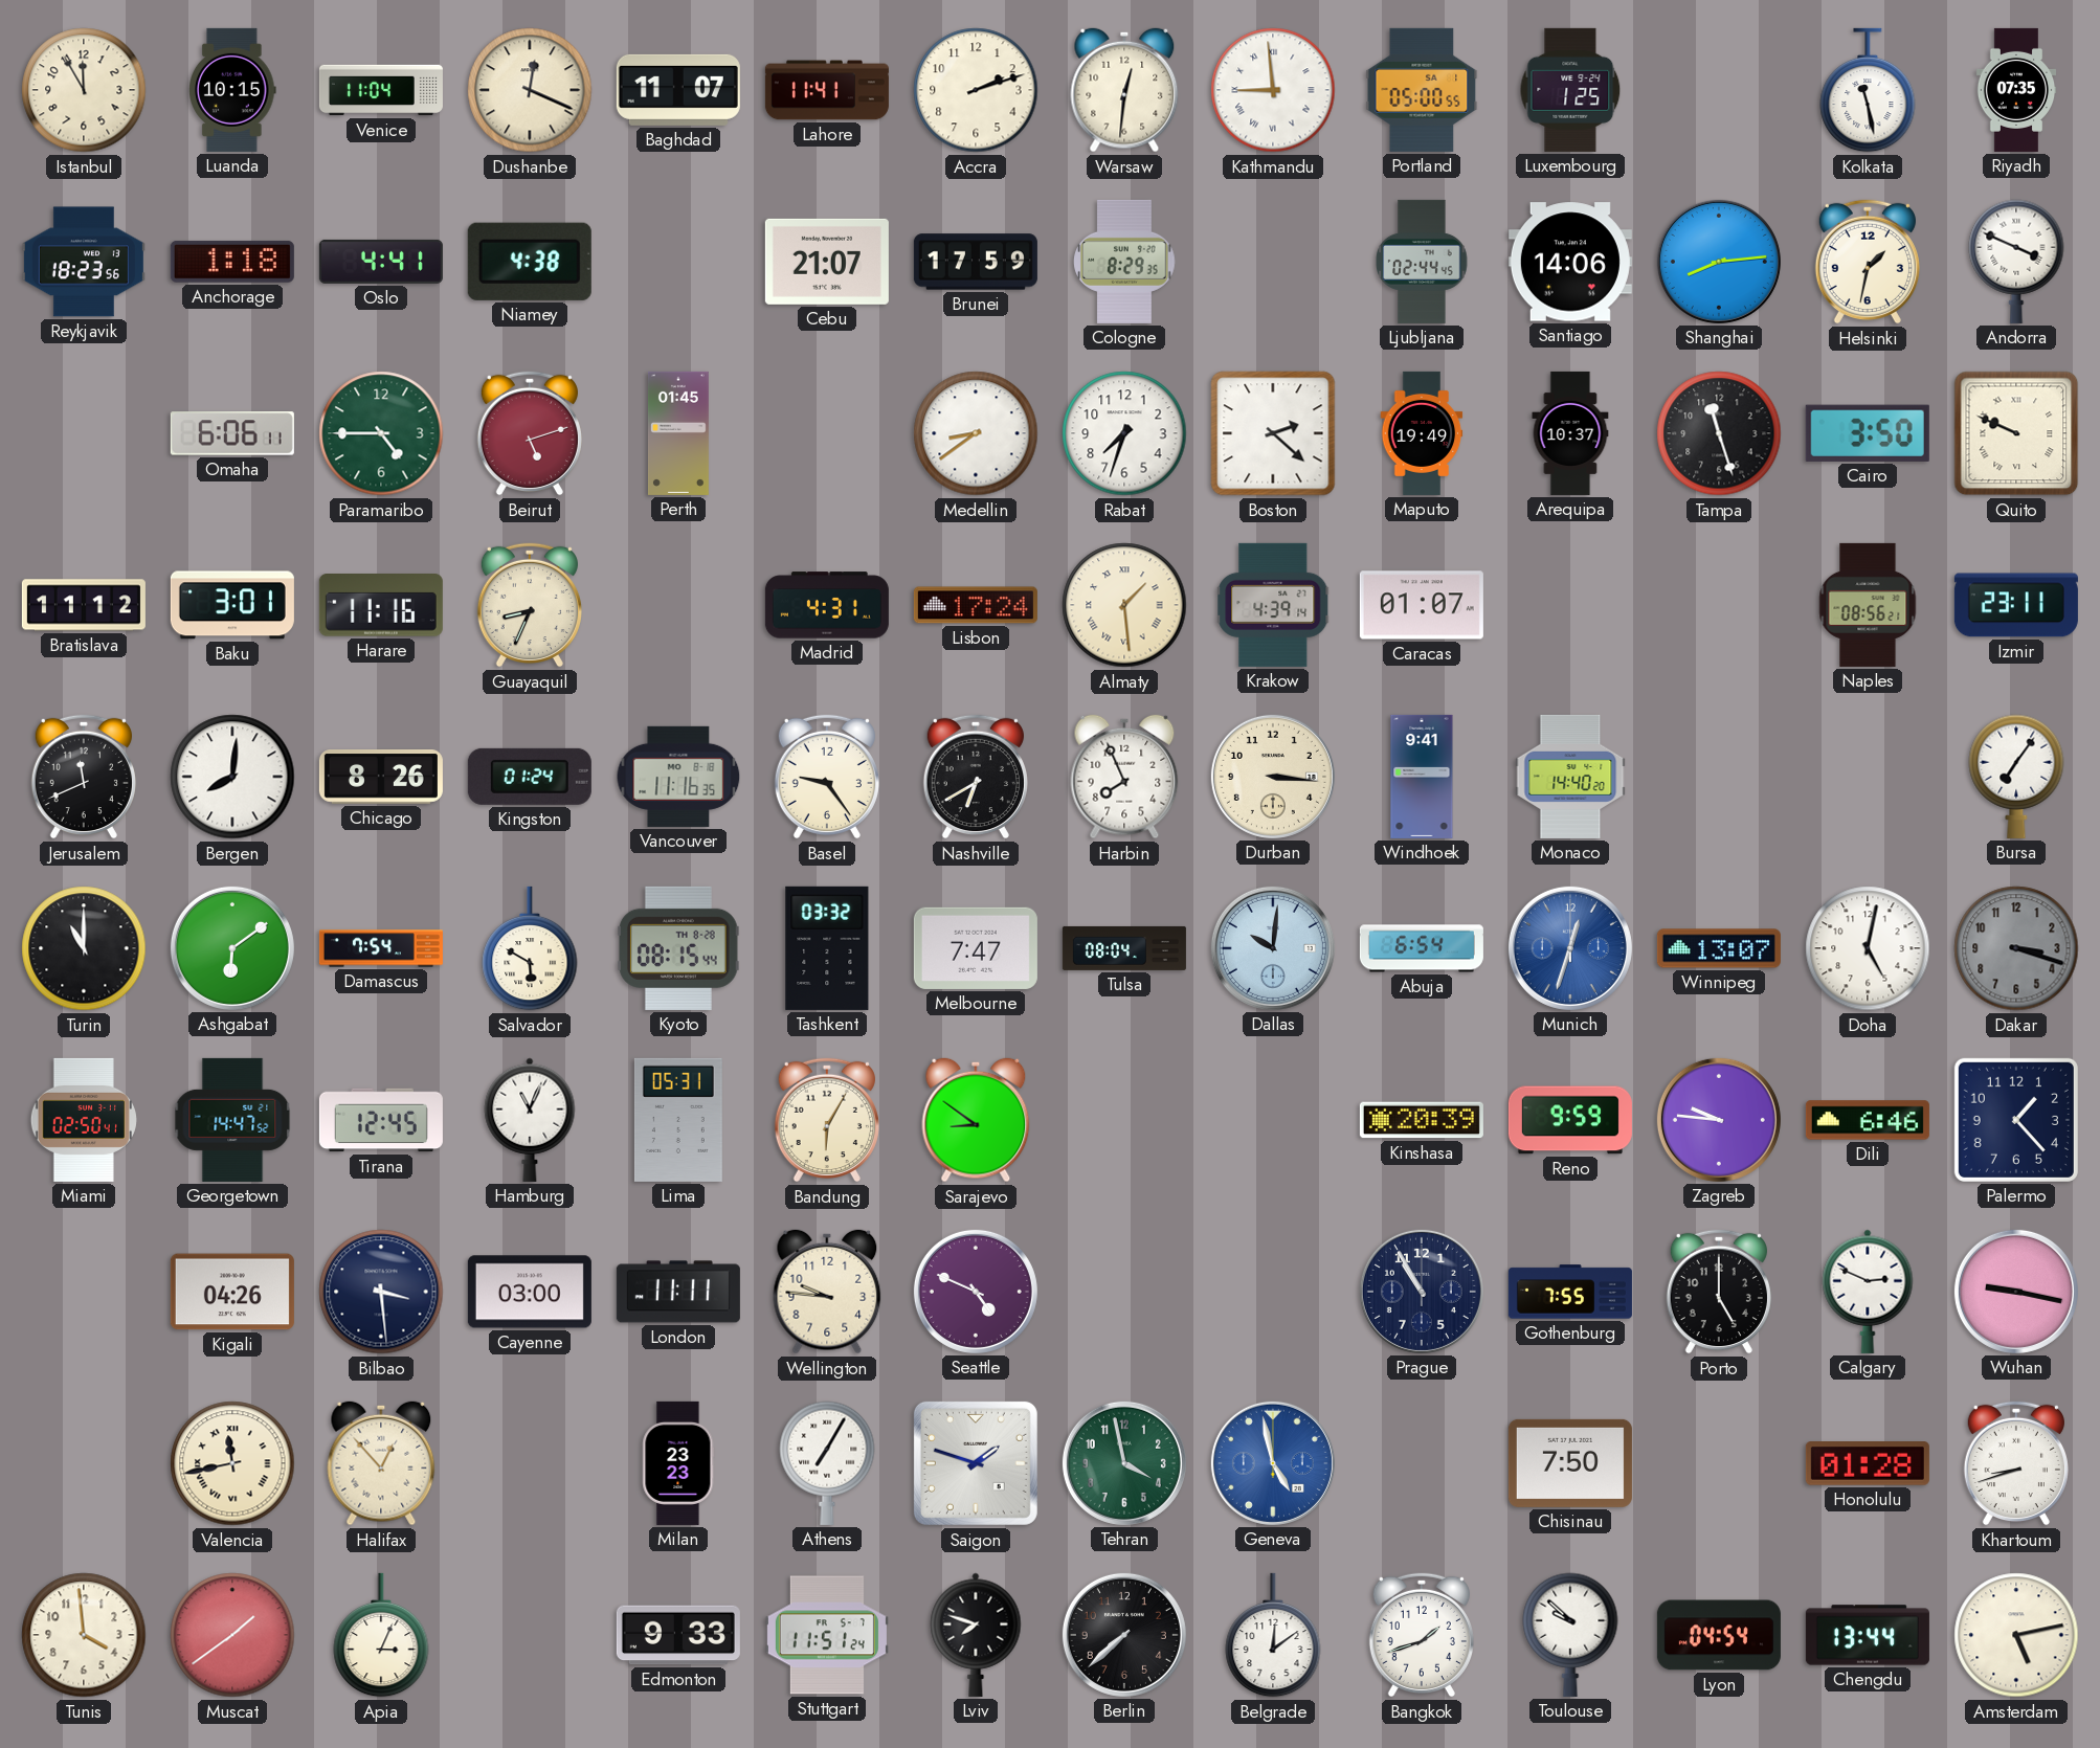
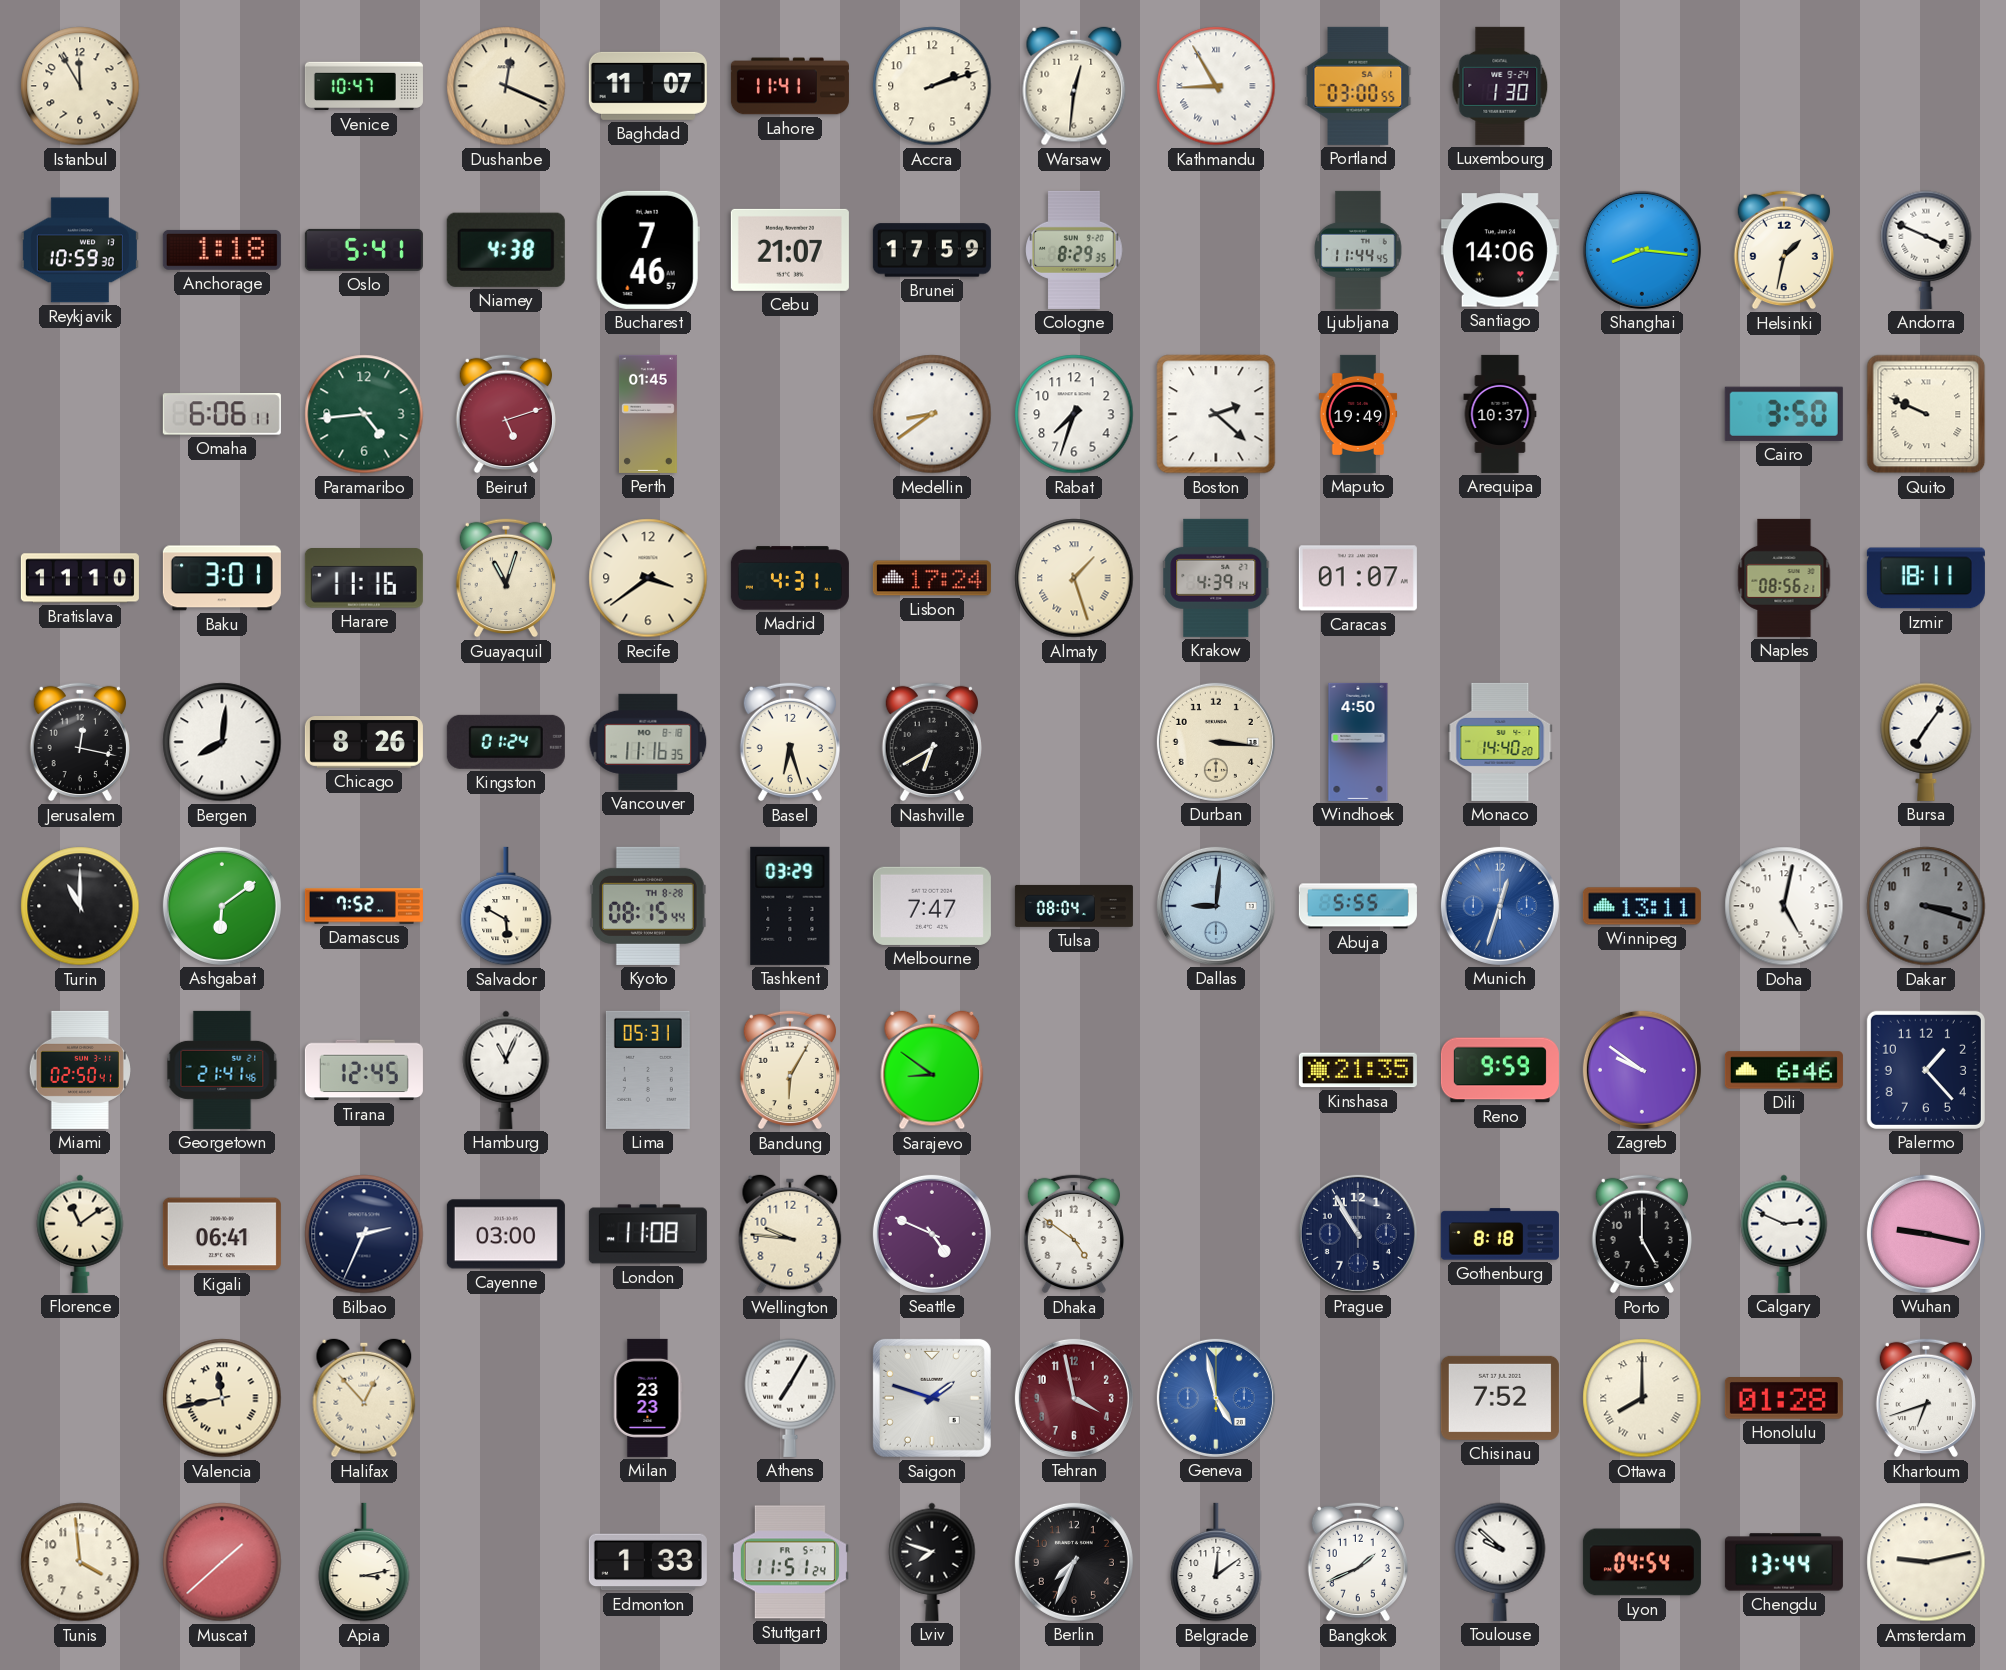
Luanda: 10:15 -> none (233, 90)
Venice: 11:04 -> 10:47 (364, 86)
Kathmandu: 8:59 -> 8:55 (1216, 86)
Portland: 05:00 -> 03:00 (1358, 86)
Luxembourg: 1:25 -> 1:30 (1500, 86)
Kolkata: 11:28 -> none (1868, 90)
Riyadh: 07:35 -> none (2016, 90)
Reykjavik: 18:23 -> 10:59 (80, 250)
Oslo: 4:41 -> 5:41 (364, 250)
Bucharest: none -> 7:46 (648, 250)
Ljubljana: 02:44 -> 11:44 (1358, 250)
Shanghai: 8:14 -> 8:16 (1642, 250)
Paramaribo: 4:45 -> 4:44 (364, 414)
Tampa: 11:27 -> none (1719, 433)
Bratislava: 11:12 -> 11:10 (80, 578)
Guayaquil: 8:34 -> 11:03 (506, 578)
Recife: none -> 3:39 (648, 578)
Almaty: 1:29 -> 1:27 (1074, 578)
Izmir: 23:11 -> 18:11 (1926, 578)
Jerusalem: 11:41 -> 12:17 (80, 742)
Basel: 9:24 -> 6:27 (790, 742)
Harbin: 7:56 -> none (1124, 777)
Windhoek: 9:41 -> 4:50 (1358, 742)
Damascus: 7:54 -> 7:52 (364, 906)
Tashkent: 03:32 -> 03:29 (790, 906)
Dallas: 10:01 -> 9:01 (1216, 906)
Abuja: 6:54 -> 5:55 (1358, 906)
Winnipeg: 13:07 -> 13:11 (1642, 906)
Georgetown: 14:47 -> 21:41 (222, 1070)
Kinshasa: 20:39 -> 21:35 (1358, 1070)
Zagreb: 9:46 -> 9:51 (1642, 1070)
Florence: none -> 11:09 (80, 1234)
Kigali: 04:26 -> 06:41 (222, 1234)
Bilbao: 3:29 -> 2:34 (364, 1234)
London: 11:11 -> 11:08 (648, 1234)
Dhaka: none -> 4:51 (1074, 1234)
Gothenburg: 7:55 -> 8:18 (1500, 1234)
Tehran dial: green -> burgundy (1074, 1398)
Chisinau: 7:50 -> 7:52 (1500, 1398)
Ottawa: none -> 8:00 (1642, 1398)
Khartoum: 8:42 -> 6:42 (1926, 1398)
Muscat: 1:39 -> 1:38 (222, 1562)
Apia: 3:04 -> 3:13 (364, 1562)
Edmonton: 9:33 -> 1:33 (648, 1562)
Berlin: 7:38 -> 7:34 (1074, 1562)
Bangkok: 1:42 -> 1:41 (1358, 1562)
Amsterdam: 5:13 -> 9:13 (1926, 1562)
